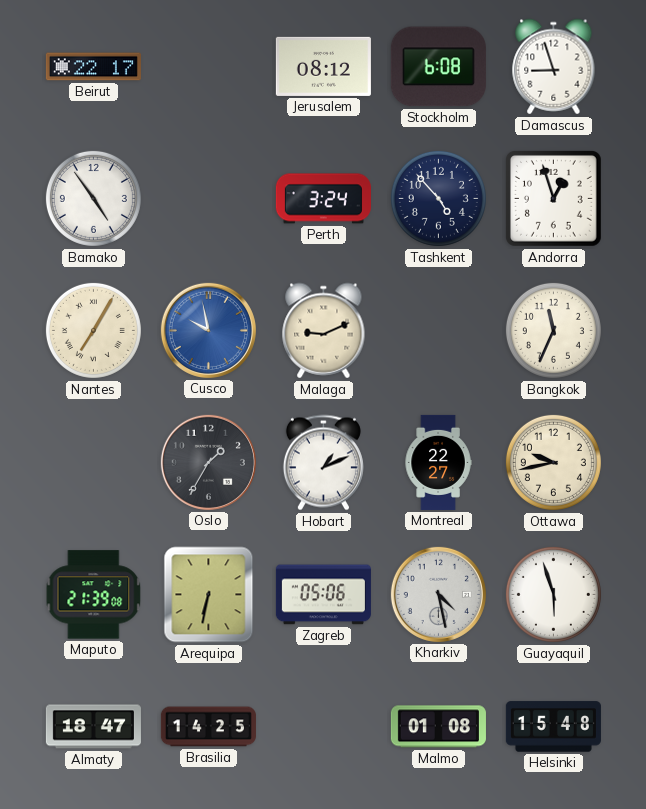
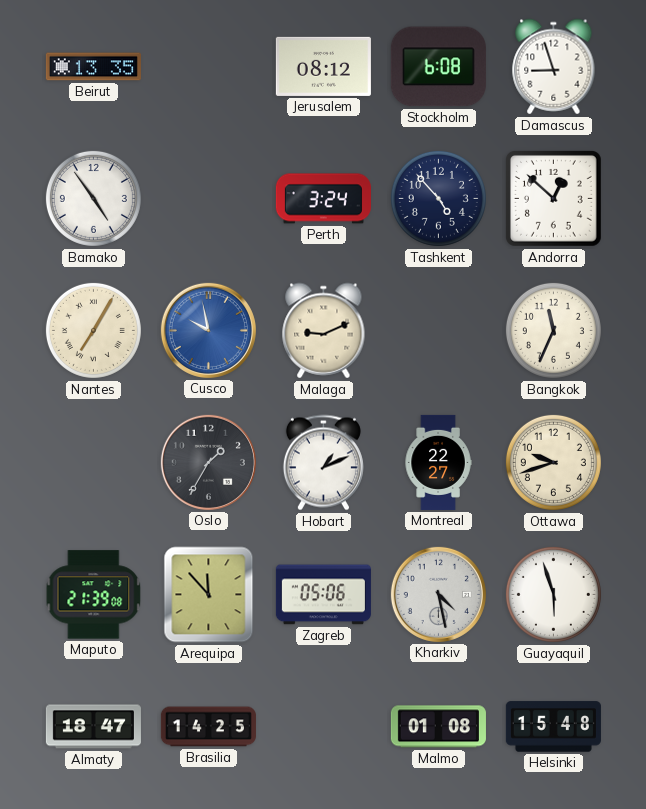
Beirut: 22:17 -> 13:35 (93, 67)
Andorra: 12:57 -> 12:52 (553, 198)
Ottawa: 9:43 -> 9:42 (553, 462)
Arequipa: 6:32 -> 11:53 (209, 595)
